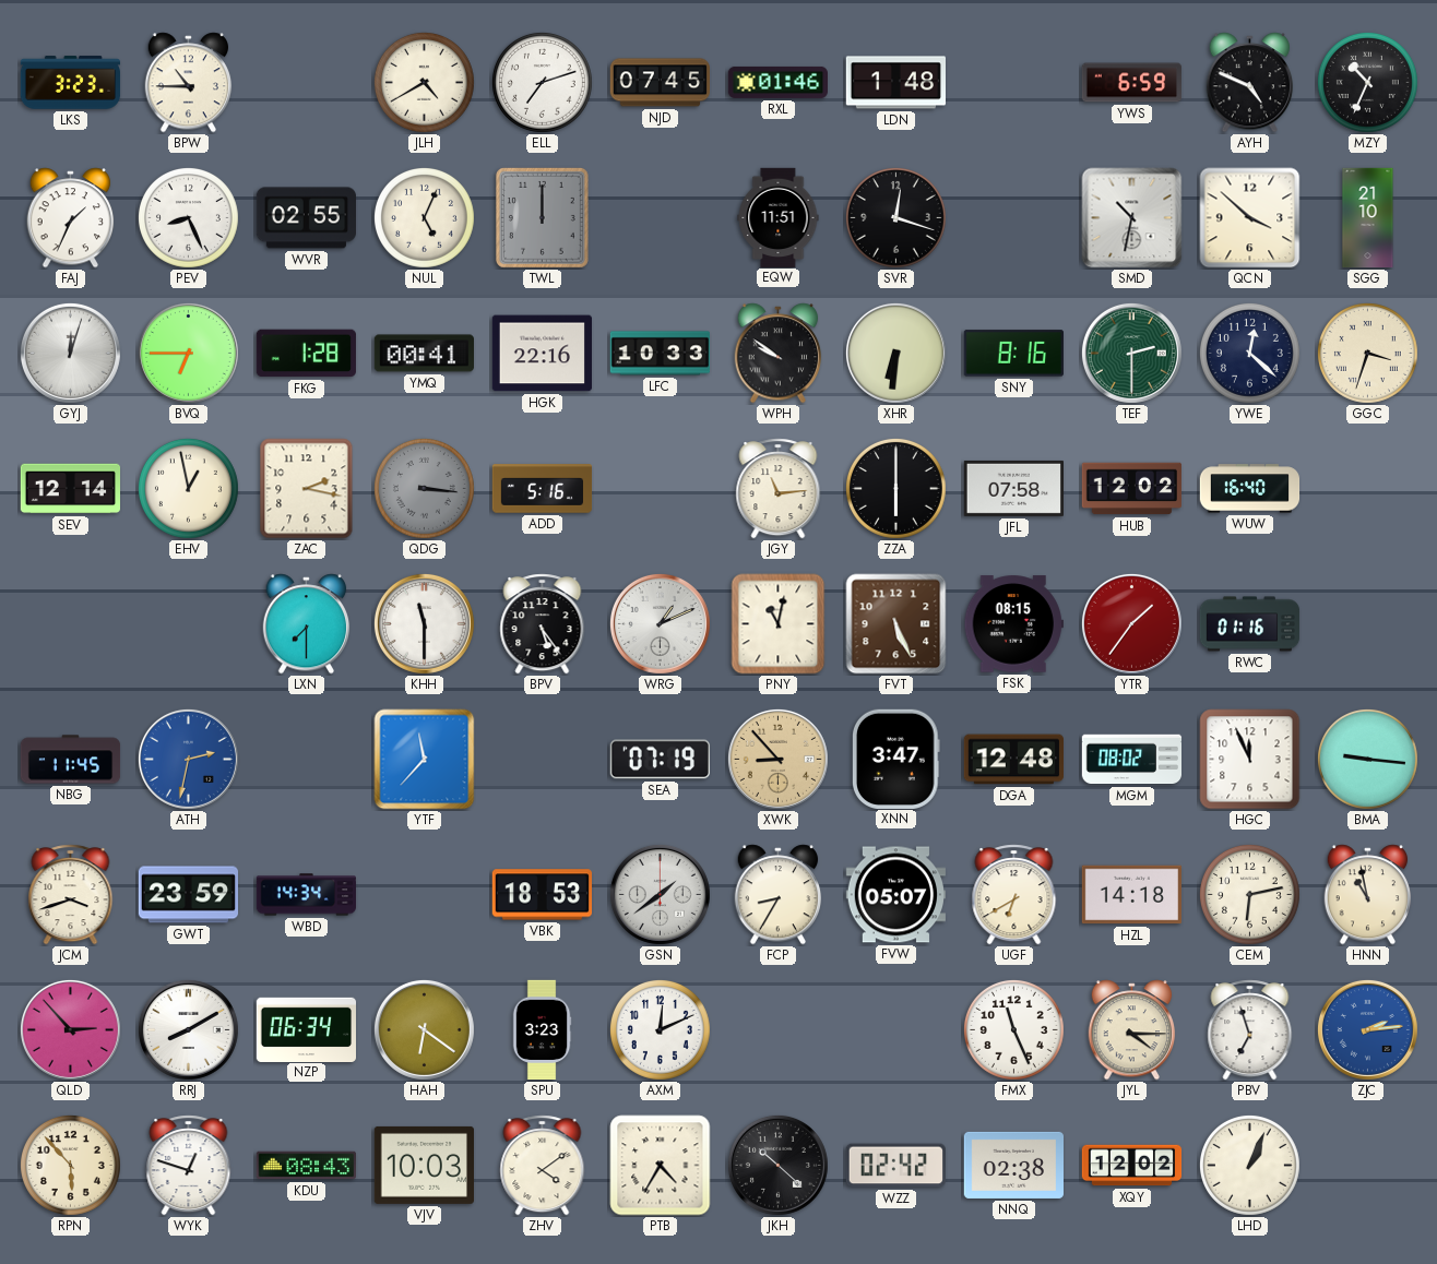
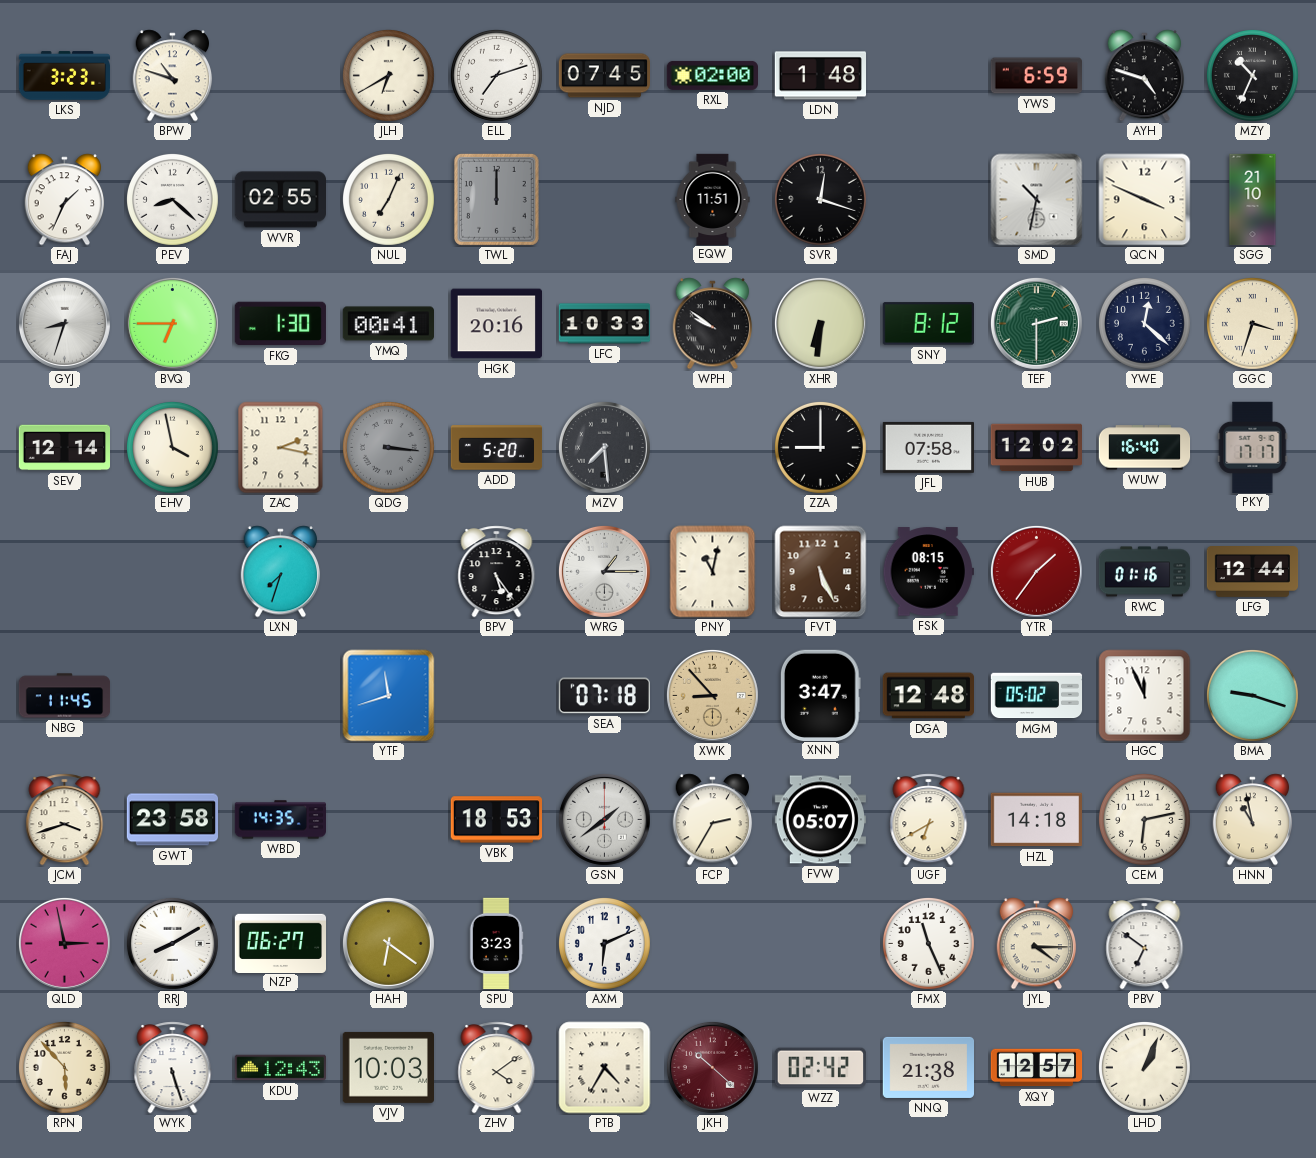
BPW: 10:45 -> 10:48 (173, 76)
JLH: 4:40 -> 6:40 (388, 75)
RXL: 01:46 -> 02:00 (713, 75)
AYH: 4:49 -> 4:48 (1145, 76)
PEV: 8:26 -> 8:22 (172, 199)
NUL: 5:04 -> 7:04 (388, 199)
QCN: 3:52 -> 3:49 (1145, 200)
GYJ: 12:03 -> 8:33 (64, 323)
FKG: 1:28 -> 1:30 (280, 324)
HGK: 22:16 -> 20:16 (496, 324)
SNY: 8:16 -> 8:12 (928, 324)
EHV: 12:58 -> 3:58 (172, 447)
ADD: 5:16 -> 5:20 (497, 448)
MZV: none -> 7:29 (604, 447)
JGY: 11:14 -> none (779, 489)
ZZA: 6:00 -> 9:00 (820, 447)
PKY: none -> 17:17 (1253, 447)
LXN: 7:30 -> 7:33 (281, 572)
KHH: 11:30 -> none (424, 623)
WRG: 1:11 -> 1:15 (604, 571)
LFG: none -> 12:44 (1253, 572)
ATH: 2:32 -> none (188, 759)
YTF: 11:37 -> 11:42 (389, 696)
SEA: 07:19 -> 07:18 (604, 696)
MGM: 08:02 -> 05:02 (1037, 696)
BMA: 9:16 -> 9:18 (1252, 695)
GWT: 23:59 -> 23:58 (173, 820)
WBD: 14:34 -> 14:35 (280, 820)
FCP: 8:35 -> 2:35 (713, 820)
QLD: 2:53 -> 2:58 (64, 943)
NZP: 06:34 -> 06:27 (281, 943)
AXM: 12:11 -> 6:11 (604, 943)
PBV: 6:57 -> 6:51 (1145, 944)
ZJC: 2:14 -> none (1367, 1029)
WYK: 12:48 -> 5:27 (173, 1068)
KDU: 08:43 -> 12:43 (281, 1068)
JKH dial: black -> burgundy (712, 1067)
NNQ: 02:38 -> 21:38 (928, 1067)
XQY: 12:02 -> 12:57 (1037, 1068)
